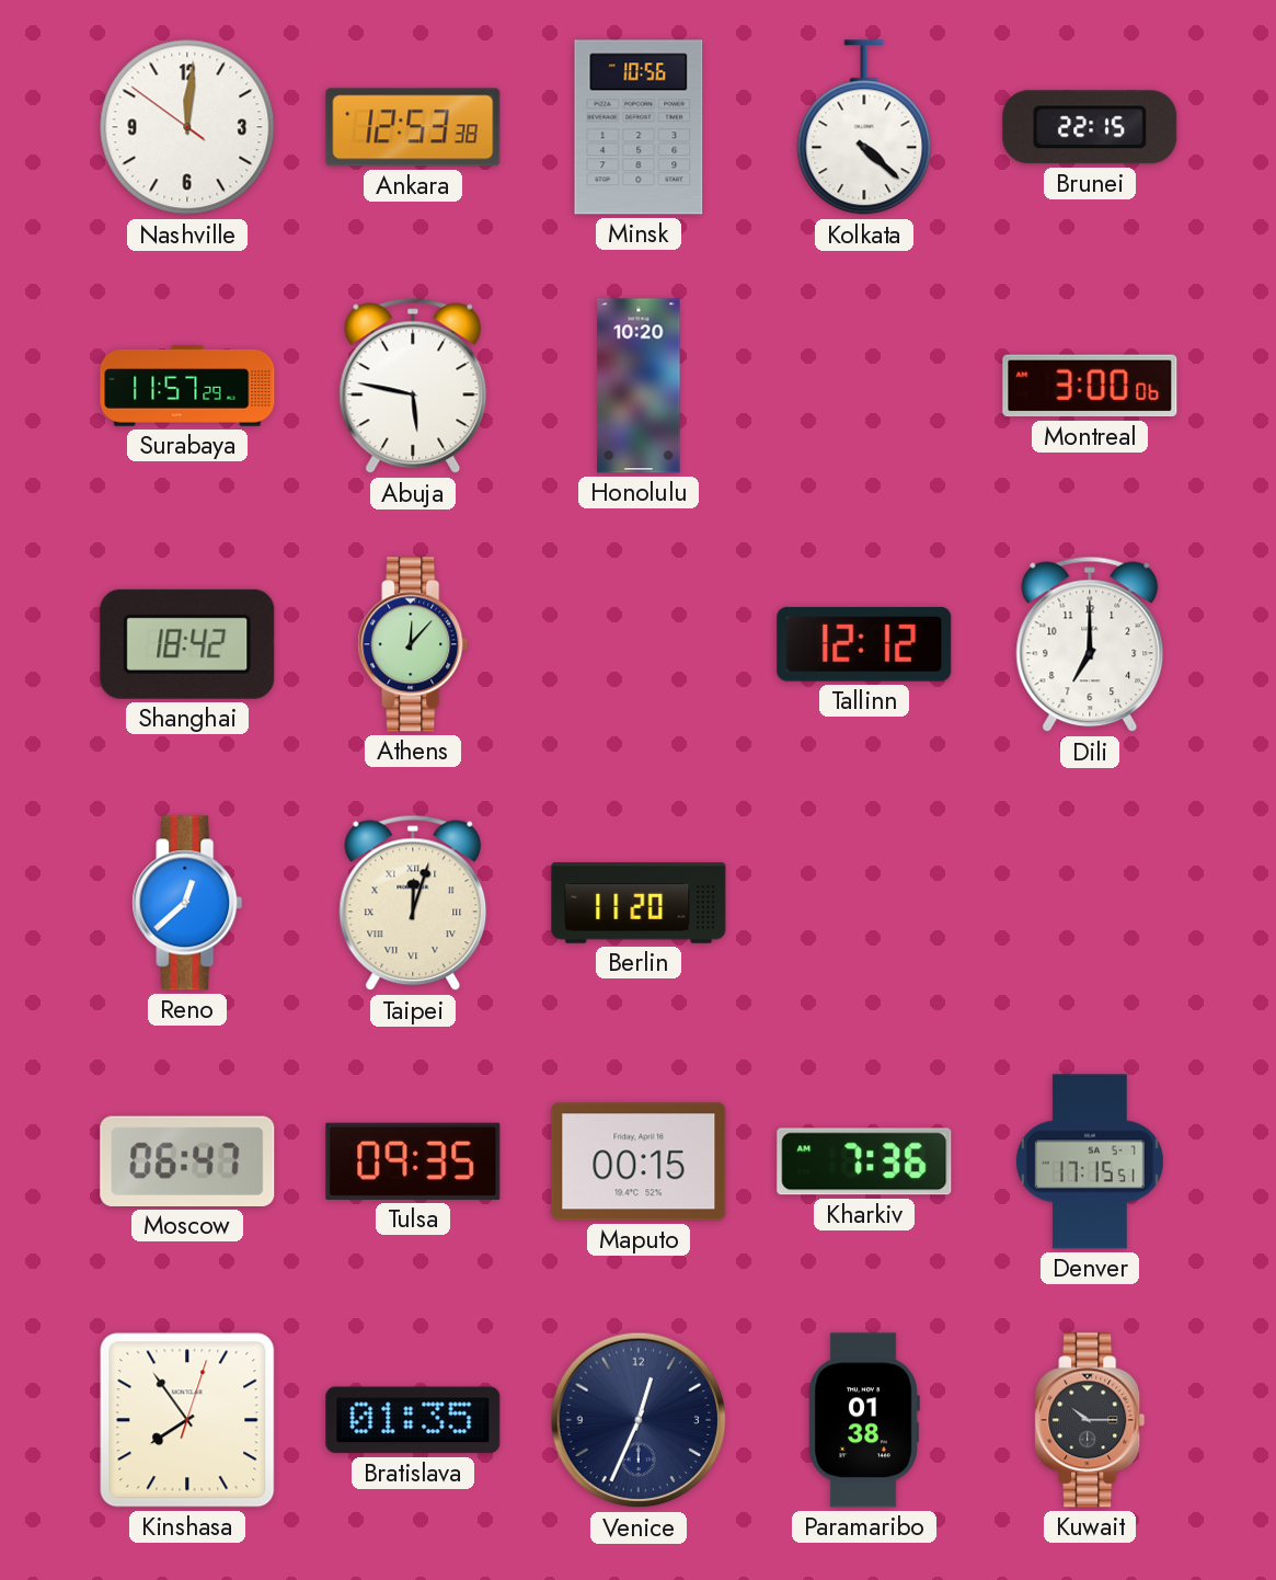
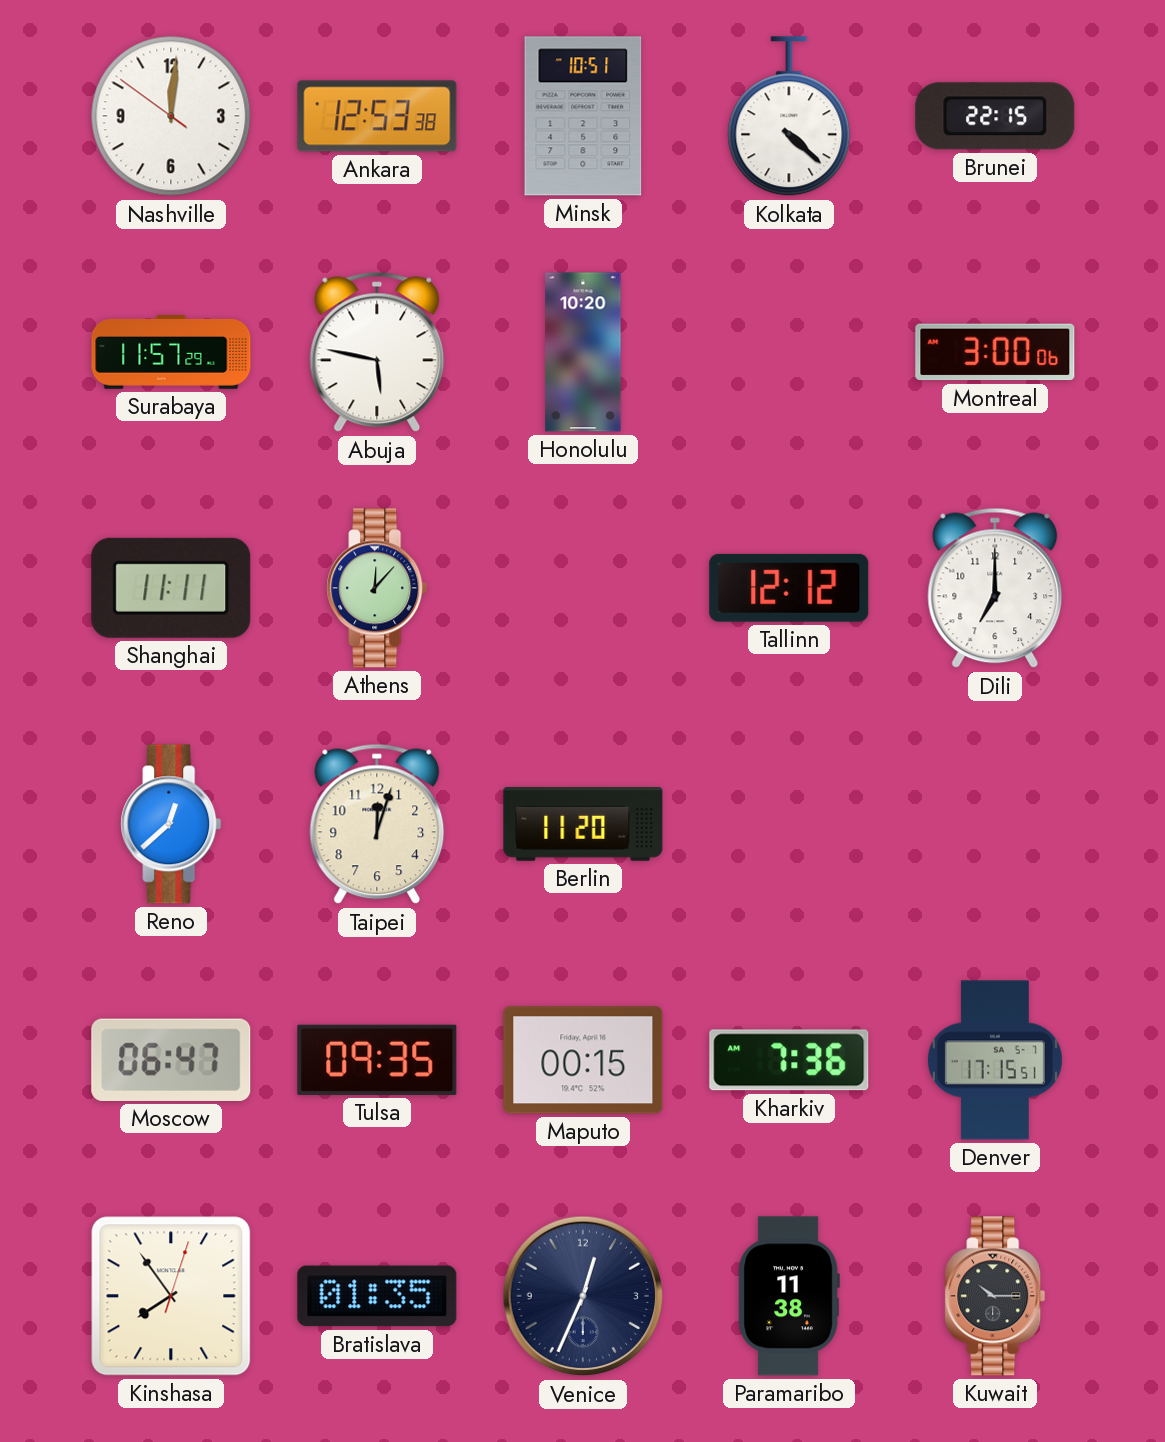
Minsk: 10:56 -> 10:51 (583, 116)
Shanghai: 18:42 -> 11:11 (171, 588)
Taipei numerals: Roman -> Arabic (377, 824)
Paramaribo: 01:38 -> 11:38 (789, 1296)
